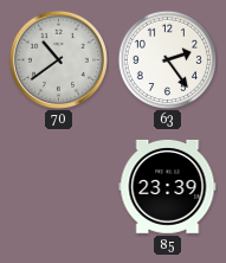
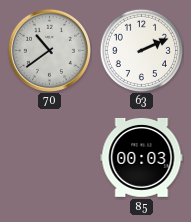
63: 2:24 -> 2:11 (141, 50)
85: 23:39 -> 00:03 (142, 158)
